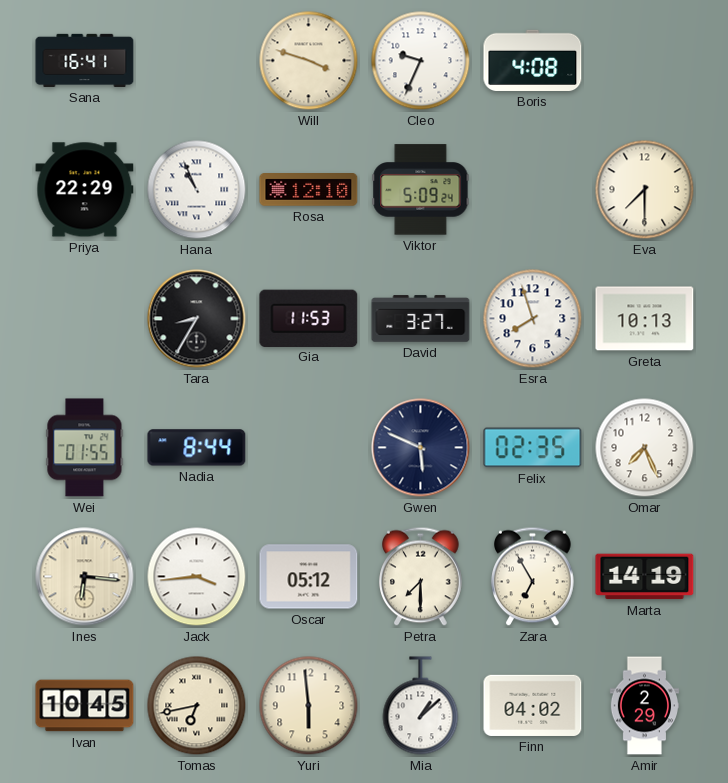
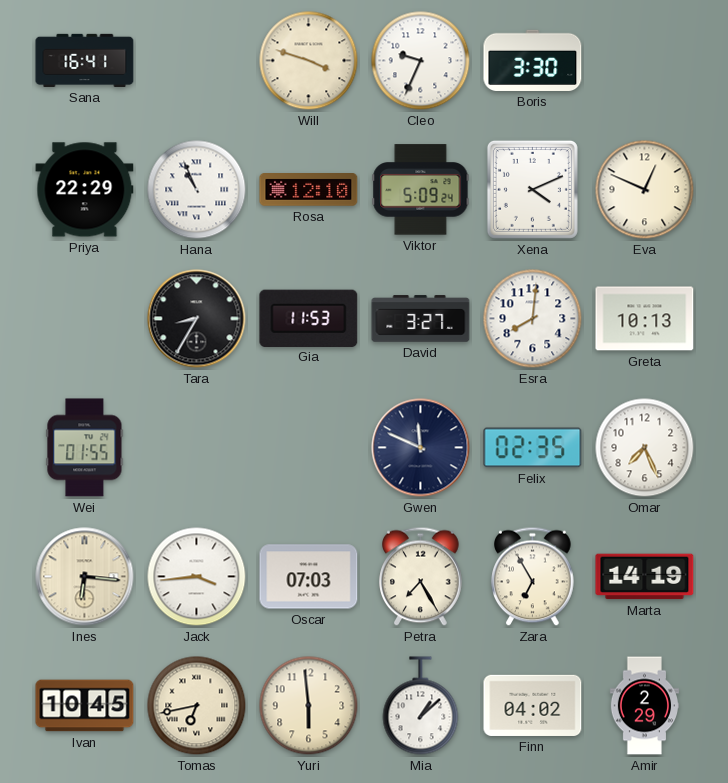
Boris: 4:08 -> 3:30 (533, 60)
Xena: none -> 4:11 (532, 189)
Eva: 7:30 -> 12:49 (645, 190)
Esra: 7:57 -> 8:01 (533, 319)
Nadia: 8:44 -> none (197, 448)
Gwen: 5:49 -> 11:49 (421, 448)
Oscar: 05:12 -> 07:03 (309, 577)
Petra: 7:30 -> 7:25 (421, 577)
